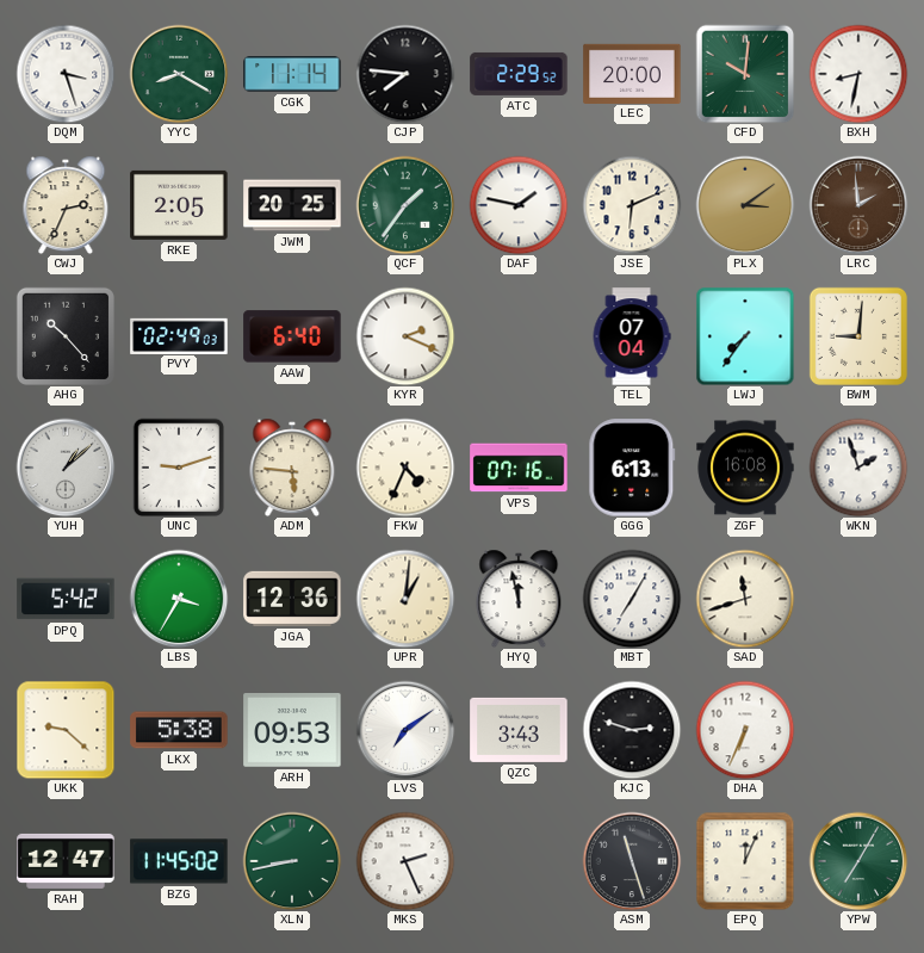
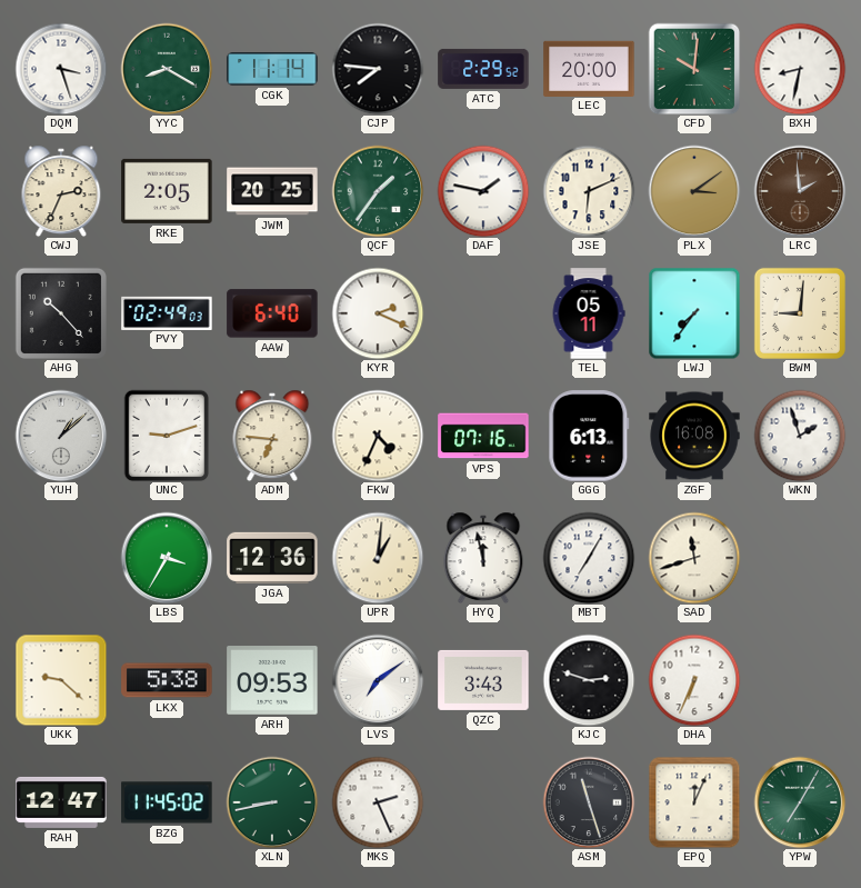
TEL: 07:04 -> 05:11 (589, 313)
ADM: 5:46 -> 6:46 (272, 436)
DPQ: 5:42 -> none (66, 599)
